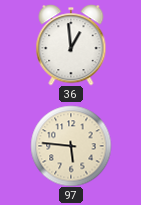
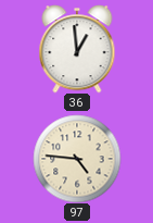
97: 5:46 -> 4:46 (77, 159)
